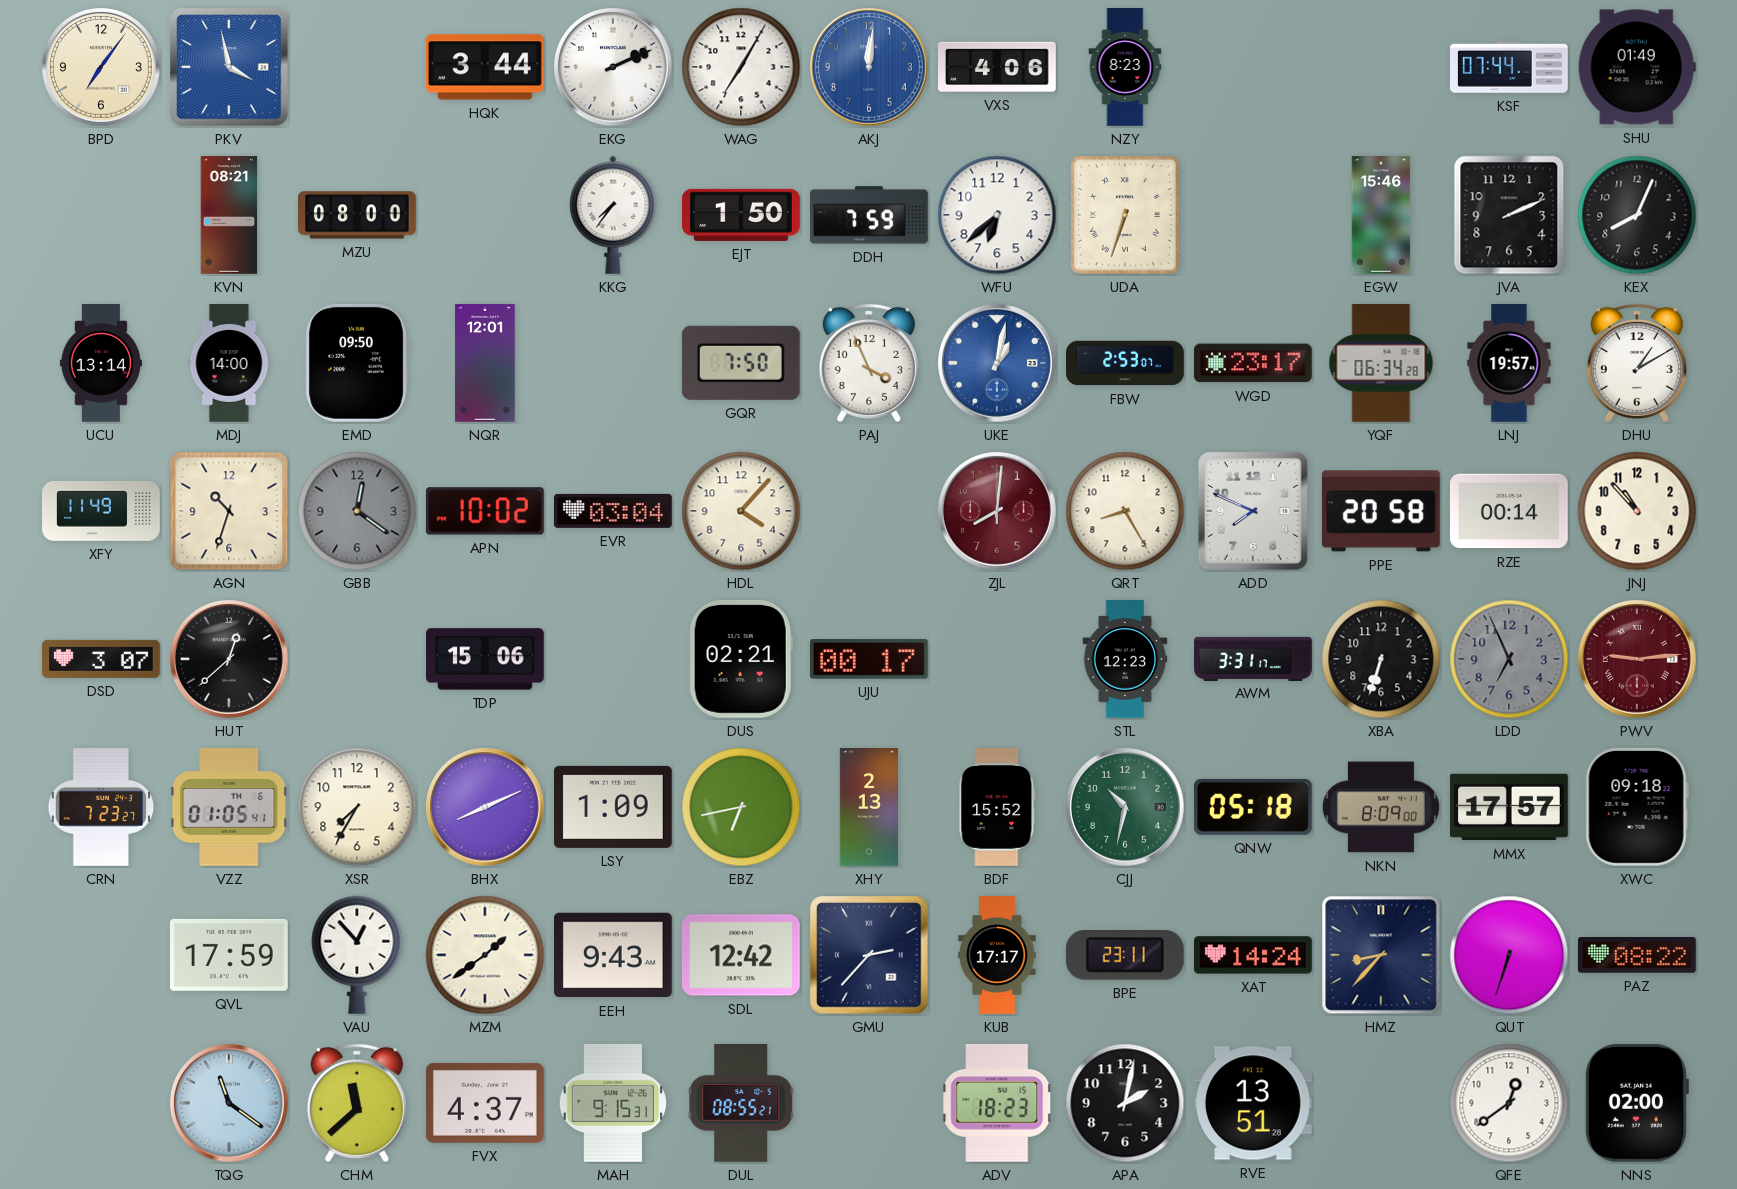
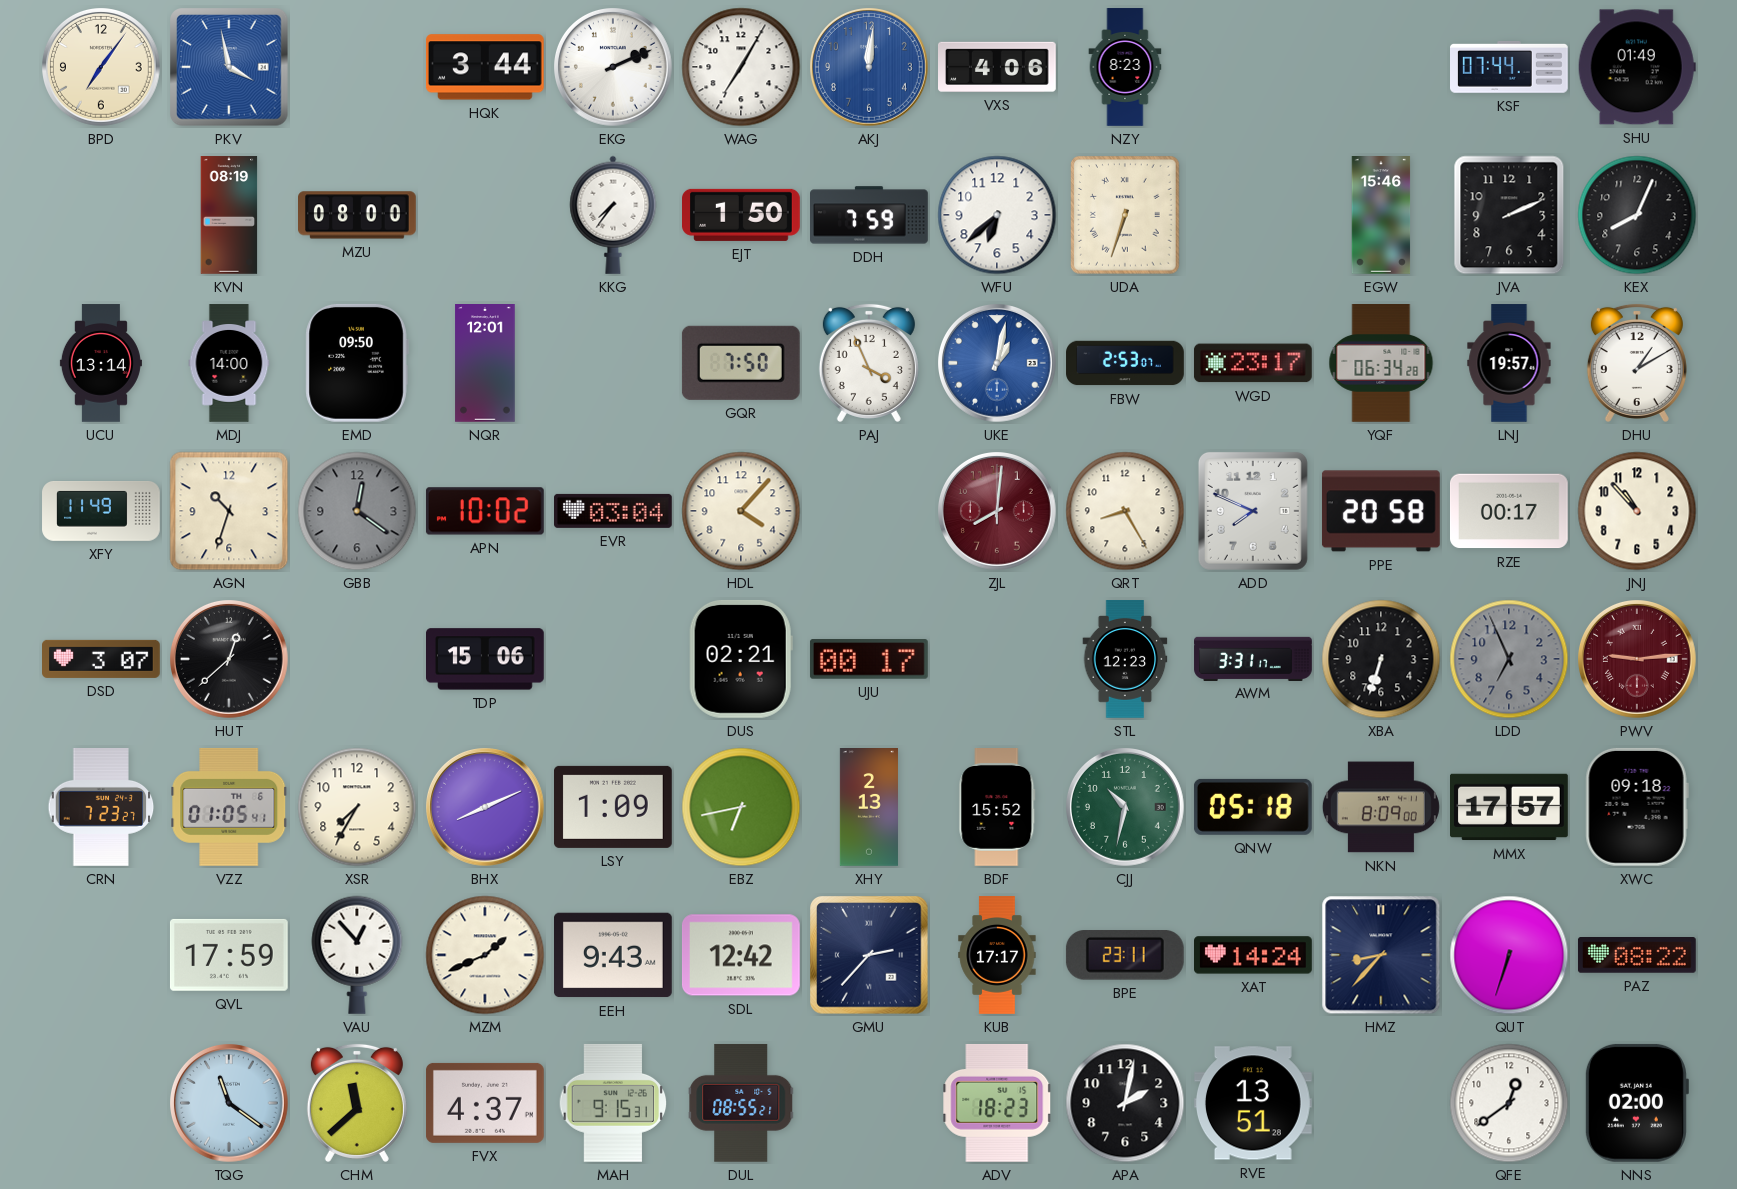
KVN: 08:21 -> 08:19 (229, 215)
RZE: 00:14 -> 00:17 (1510, 511)
MZM: 1:39 -> 1:41 (485, 955)
